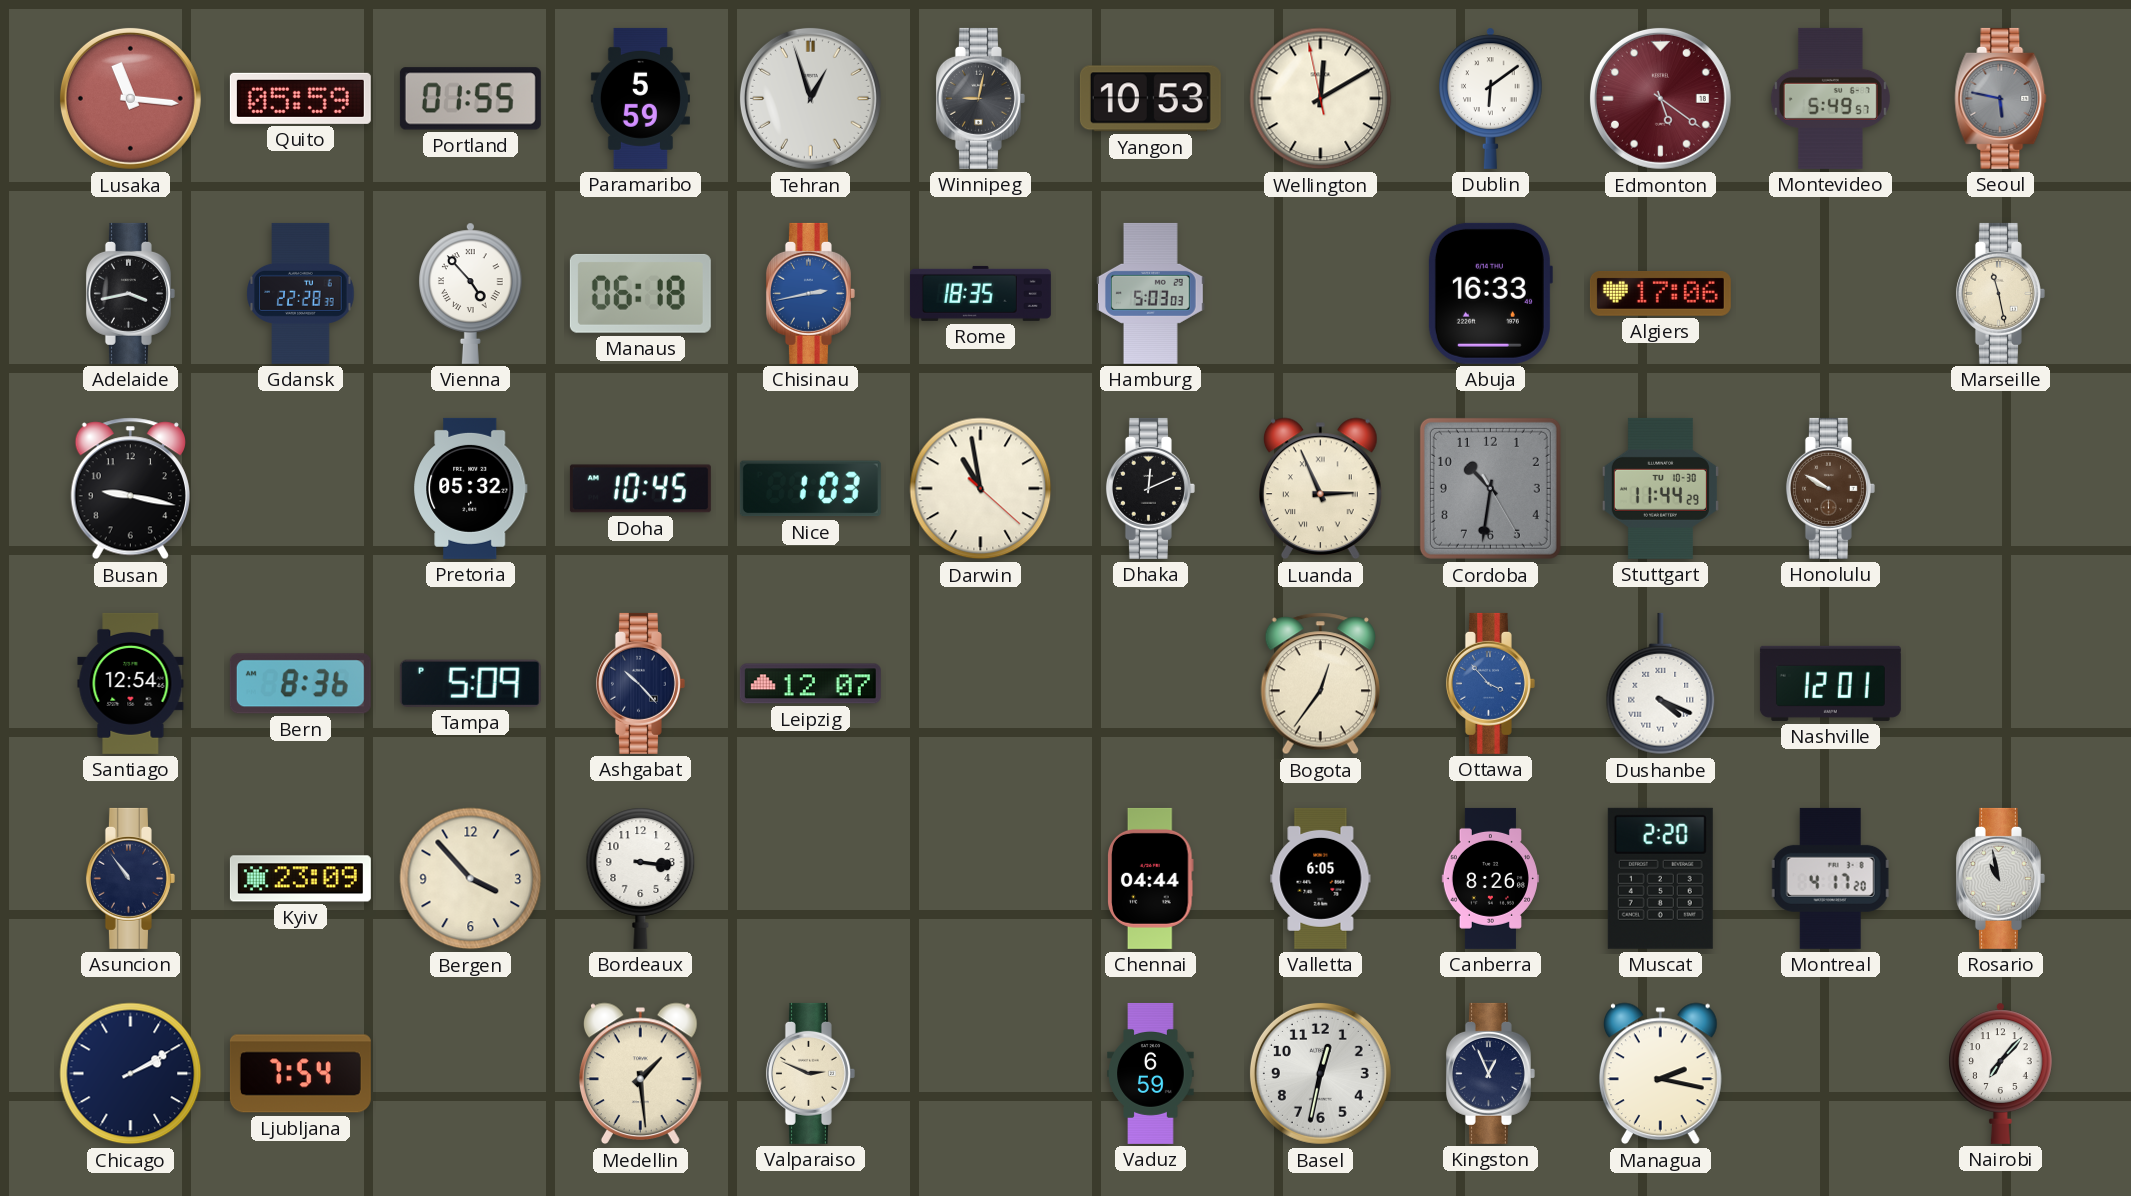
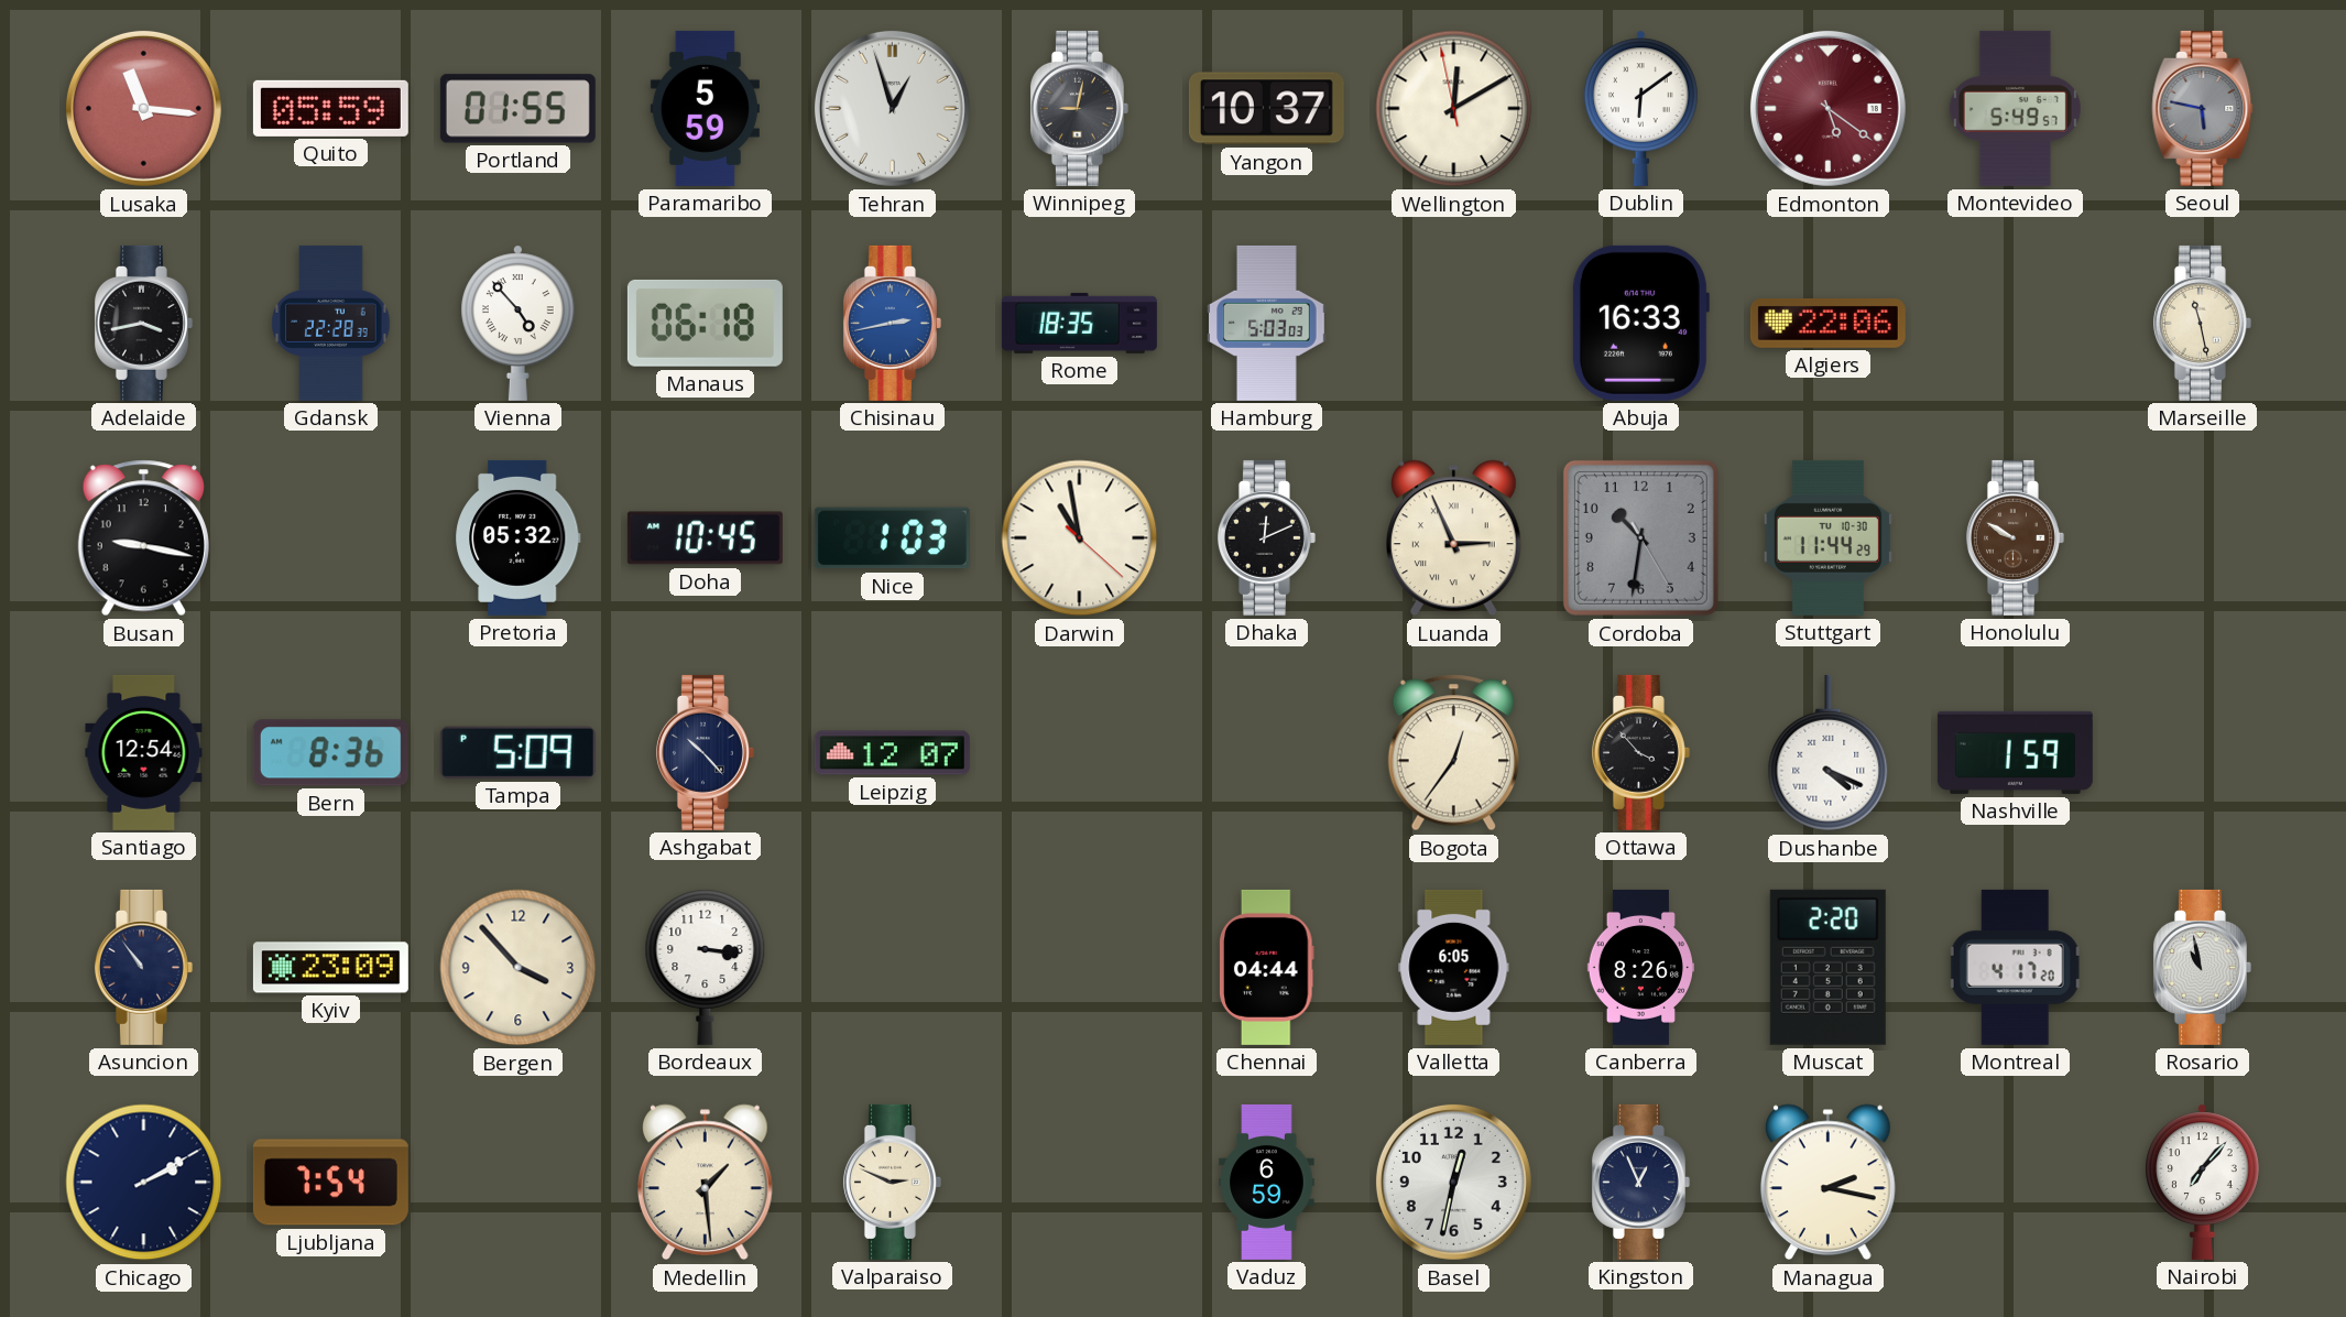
Yangon: 10:53 -> 10:37 (1266, 109)
Algiers: 17:06 -> 22:06 (1827, 323)
Ottawa dial: blue -> black (1640, 752)
Nashville: 12:01 -> 1:59 (2015, 752)
